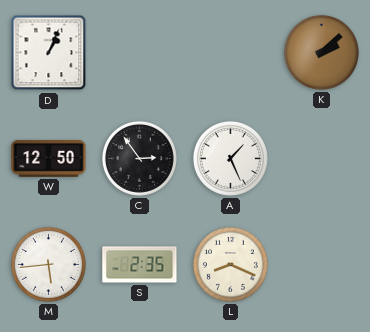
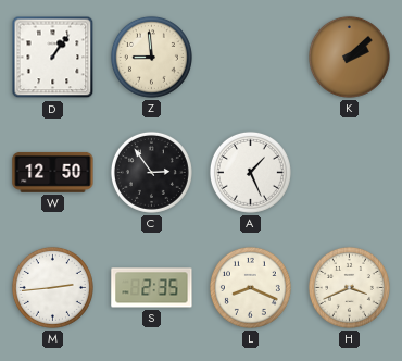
D: 1:04 -> 1:06 (53, 58)
Z: none -> 8:59 (151, 57)
M: 5:44 -> 2:44 (52, 287)
H: none -> 3:41 (349, 287)
